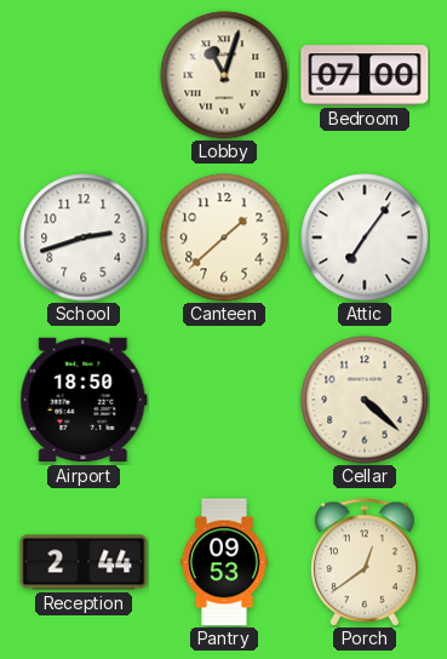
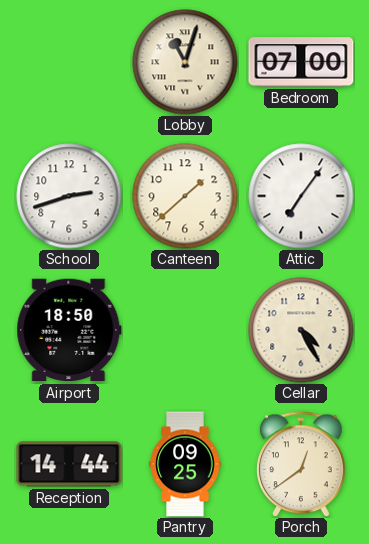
Cellar: 4:22 -> 4:25 (301, 330)
Reception: 2:44 -> 14:44 (69, 464)
Pantry: 09:53 -> 09:25 (185, 464)
